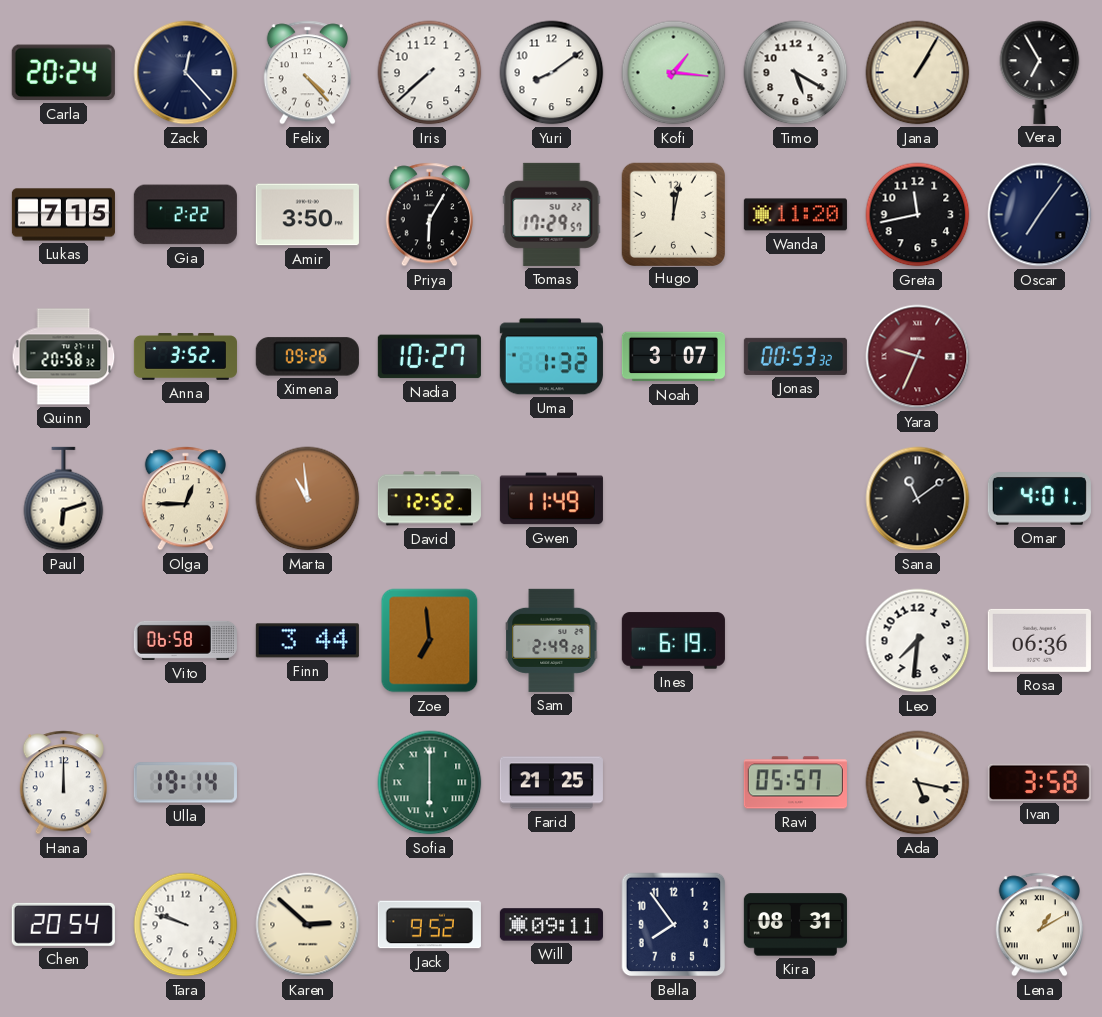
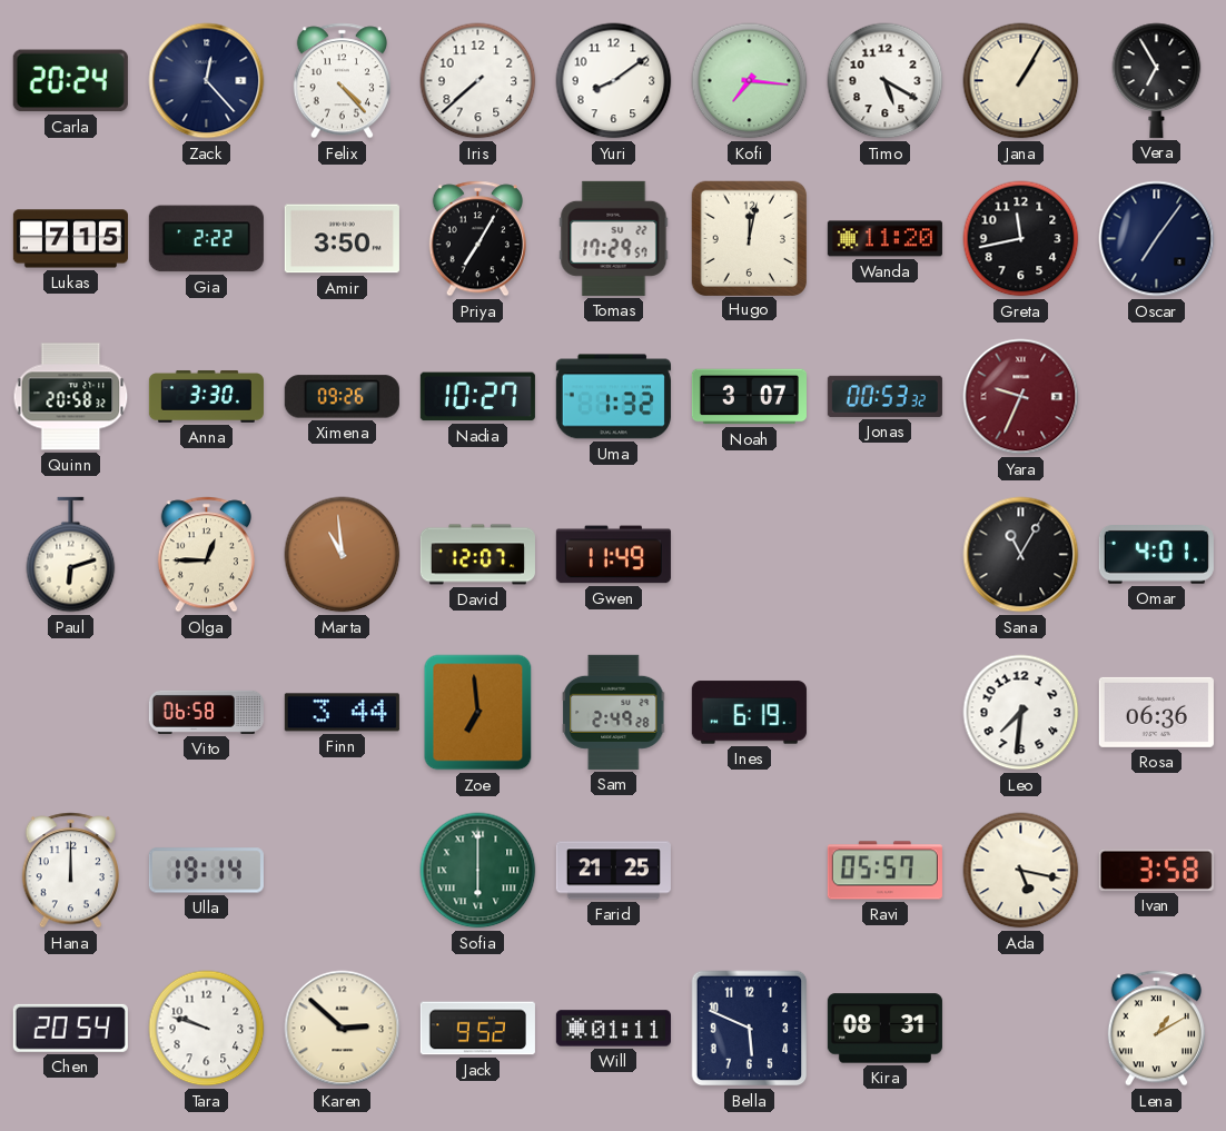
Kofi: 1:16 -> 7:16 (750, 81)
Priya: 6:05 -> 7:05 (477, 239)
Anna: 3:52 -> 3:30 (206, 397)
David: 12:52 -> 12:07 (477, 555)
Sana: 11:09 -> 11:05 (1021, 555)
Will: 09:11 -> 01:11 (613, 1029)
Bella: 7:54 -> 5:49 (750, 1029)
